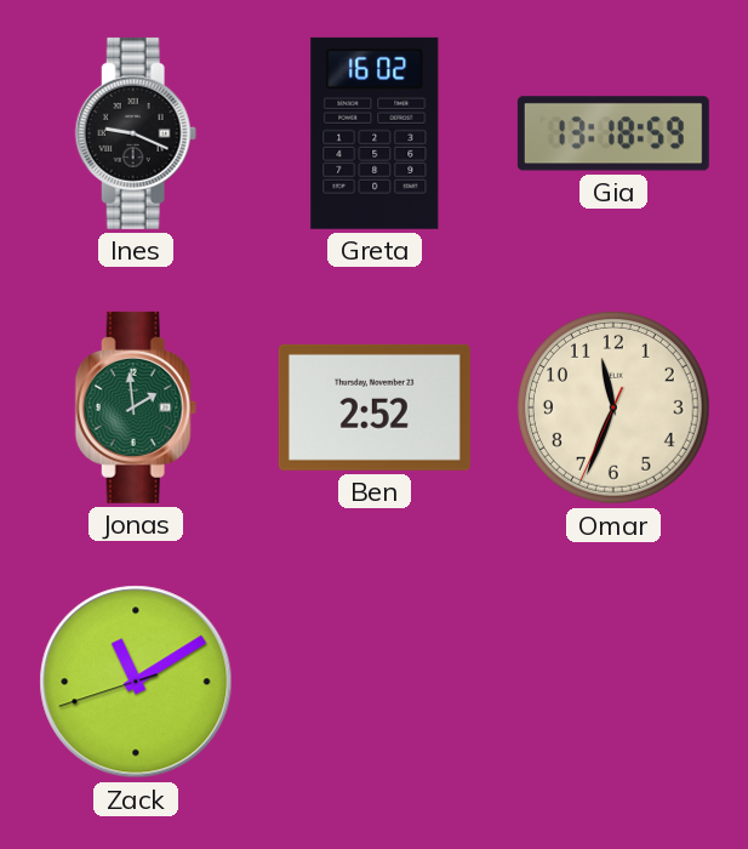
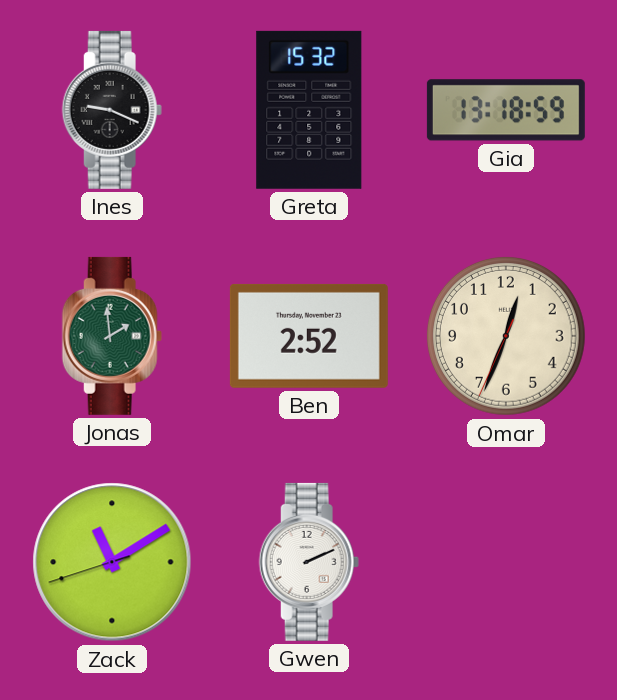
Greta: 16:02 -> 15:32 (309, 110)
Omar: 11:33 -> 12:33 (506, 336)
Gwen: none -> 2:11 (309, 562)
